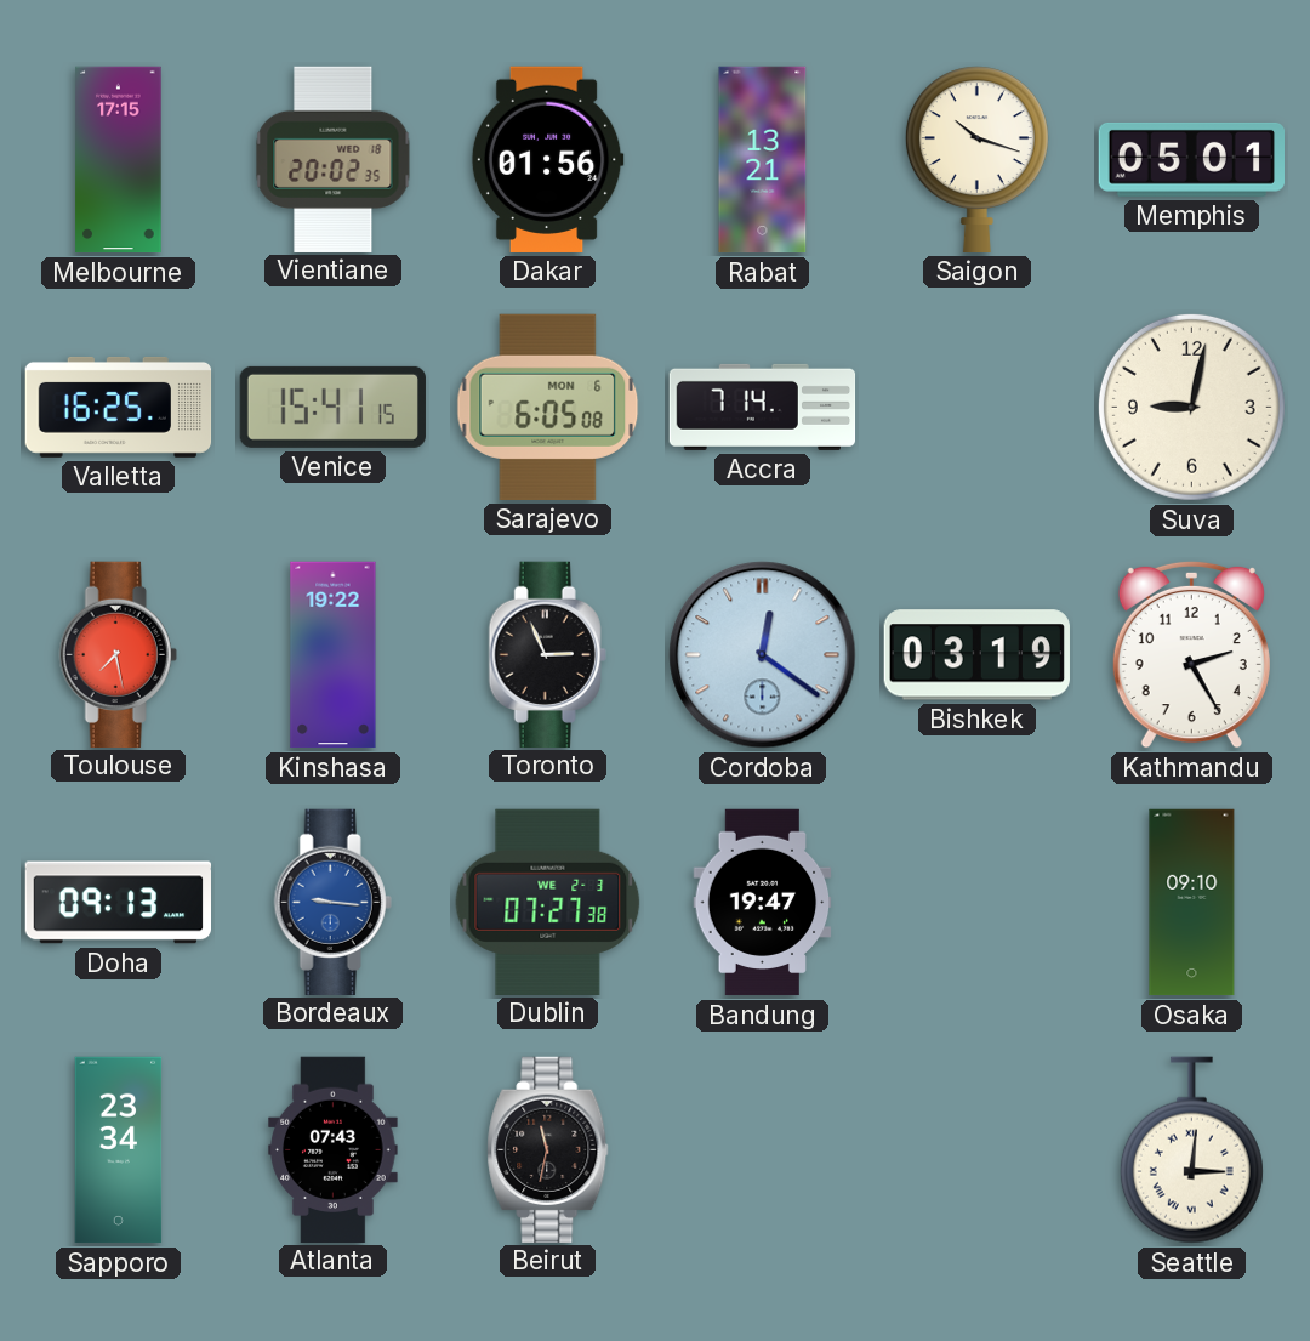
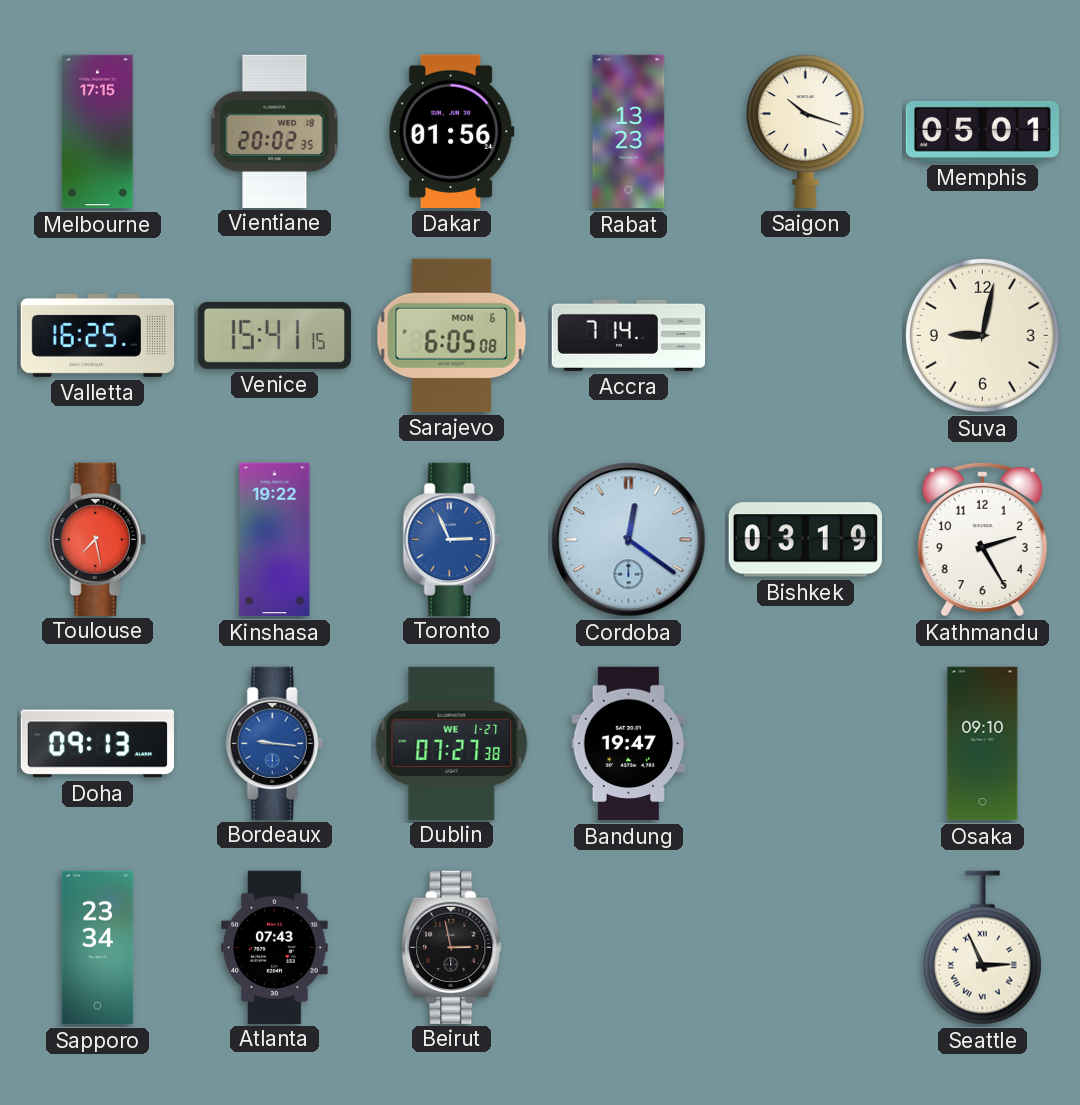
Rabat: 13:21 -> 13:23 (629, 132)
Toronto dial: black -> blue (451, 539)
Dublin date: WE 2-3 -> WE 1-27 (452, 743)
Beirut: 11:32 -> 2:58 (452, 947)
Seattle: 3:01 -> 2:56 (982, 948)
